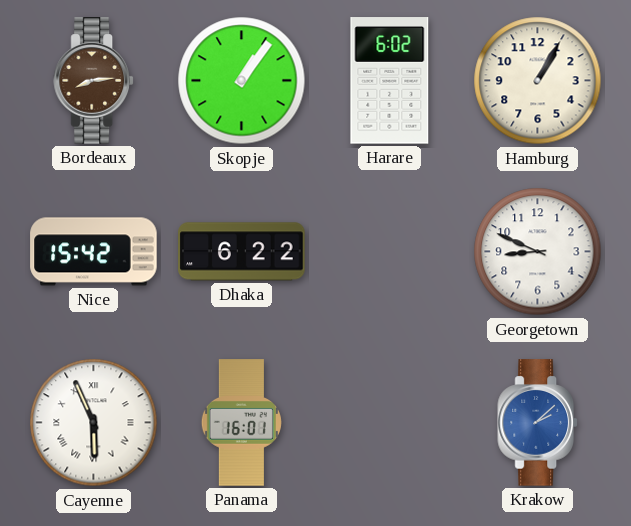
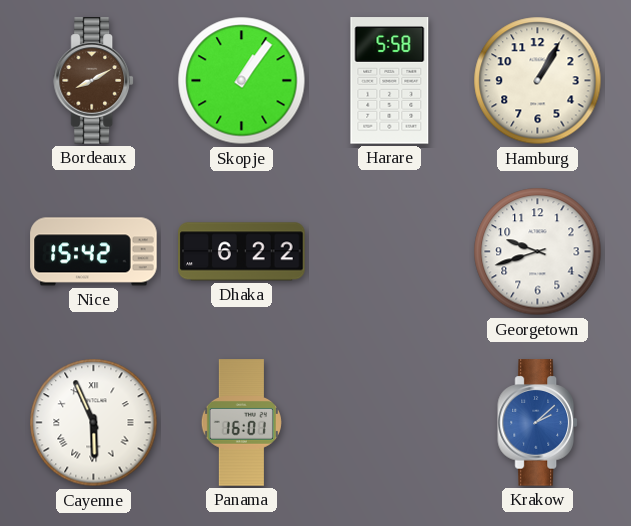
Bordeaux: 8:14 -> 8:10 (93, 81)
Harare: 6:02 -> 5:58 (390, 81)
Georgetown: 8:49 -> 9:42 (538, 252)
